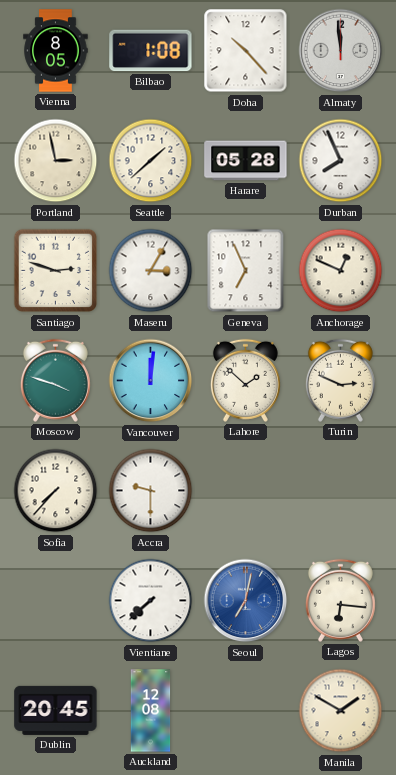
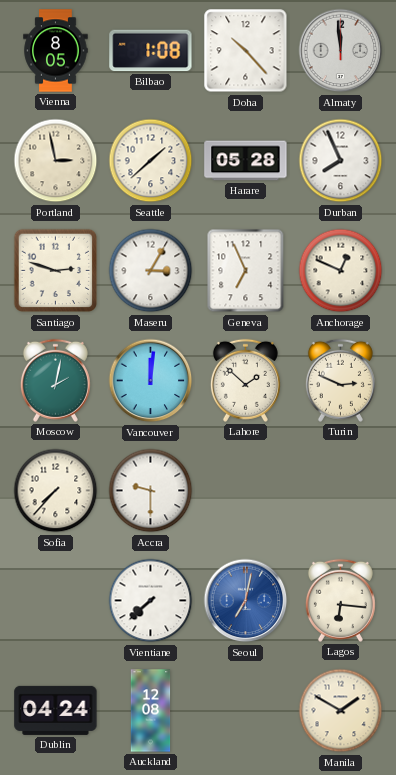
Moscow: 3:48 -> 2:02 (55, 380)
Dublin: 20:45 -> 04:24 (56, 710)
